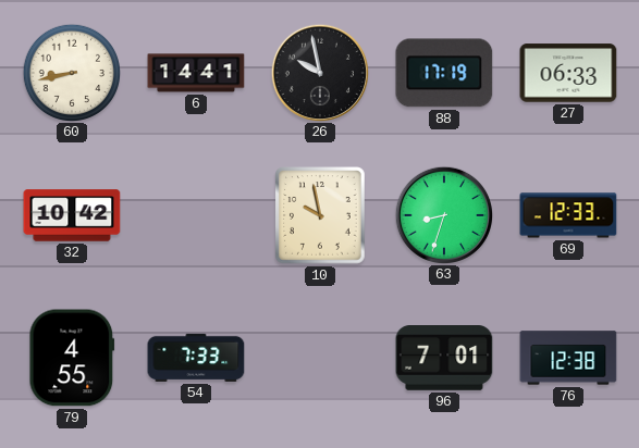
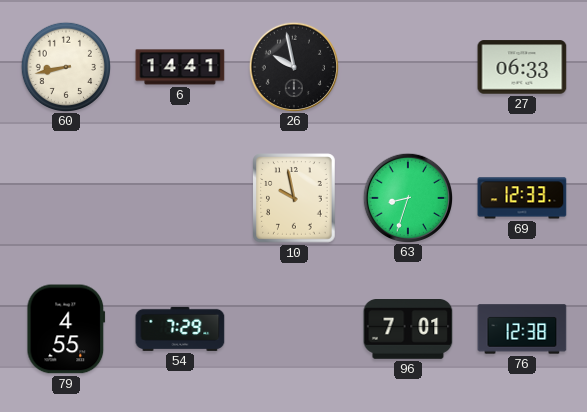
88: 17:19 -> none (444, 73)
32: 10:42 -> none (72, 215)
54: 7:33 -> 7:29 (180, 329)
